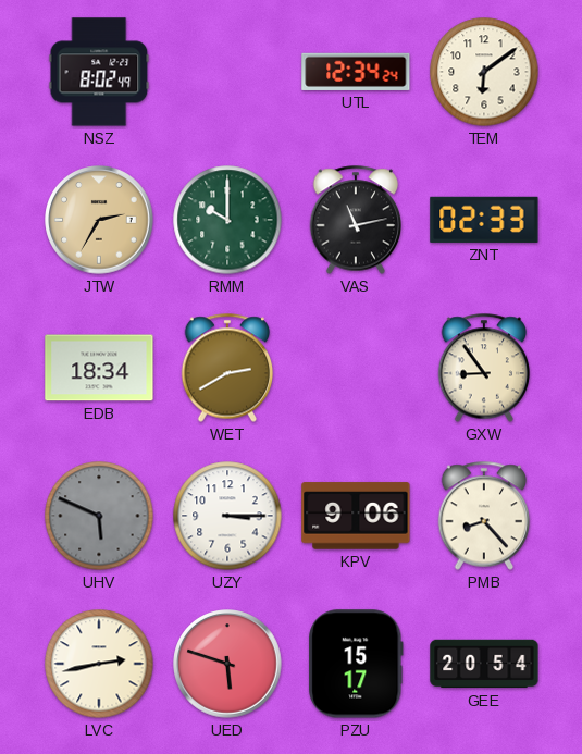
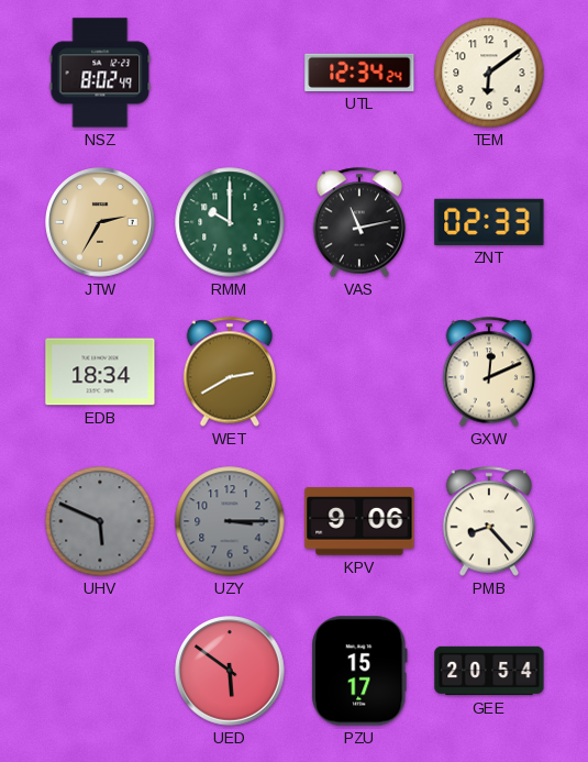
GXW: 8:54 -> 12:11 (489, 372)
UZY dial: white -> grey (230, 521)
LVC: 2:43 -> none (99, 664)
UED: 5:48 -> 5:51 (230, 671)
